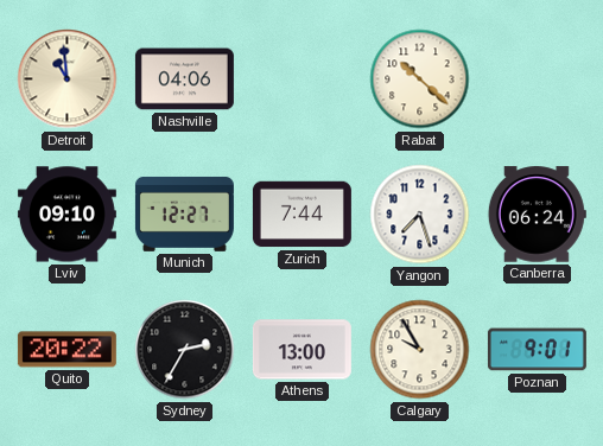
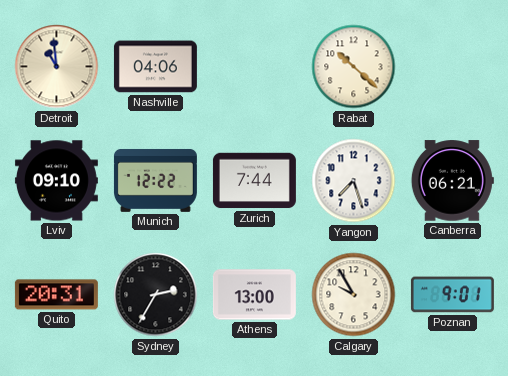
Munich: 12:27 -> 12:22 (155, 180)
Canberra: 06:24 -> 06:21 (452, 181)
Quito: 20:22 -> 20:31 (56, 295)
